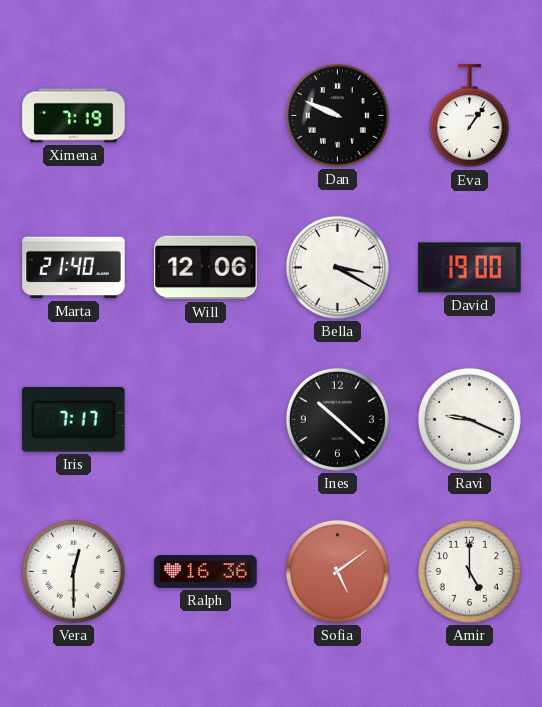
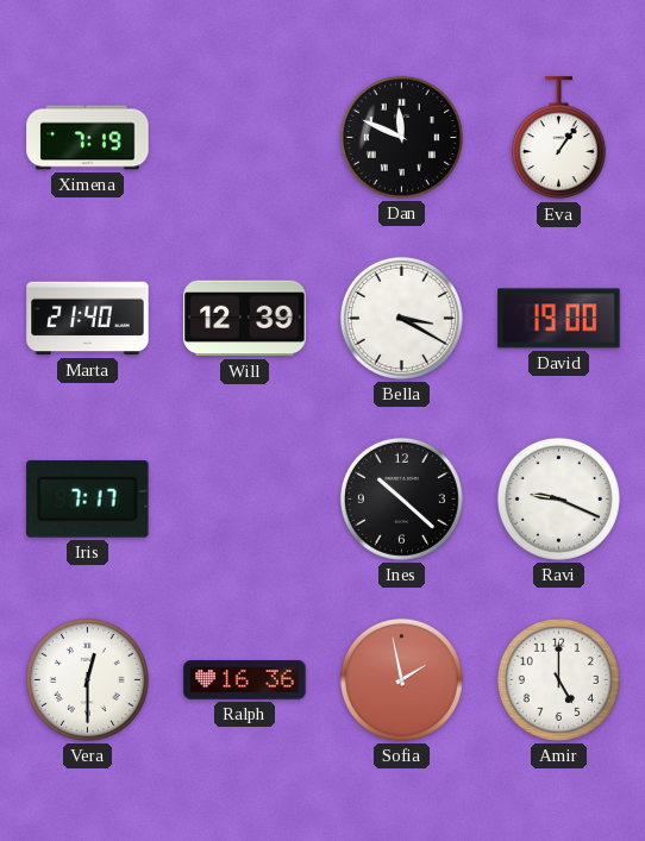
Dan: 9:49 -> 11:49 (401, 137)
Will: 12:06 -> 12:39 (245, 319)
Sofia: 5:09 -> 1:58 (401, 679)
